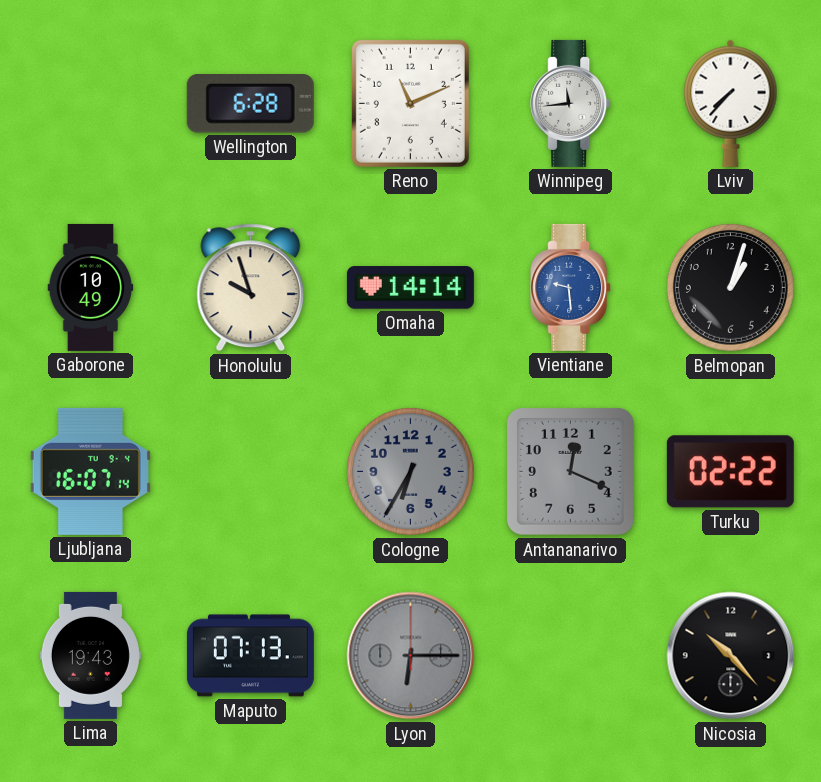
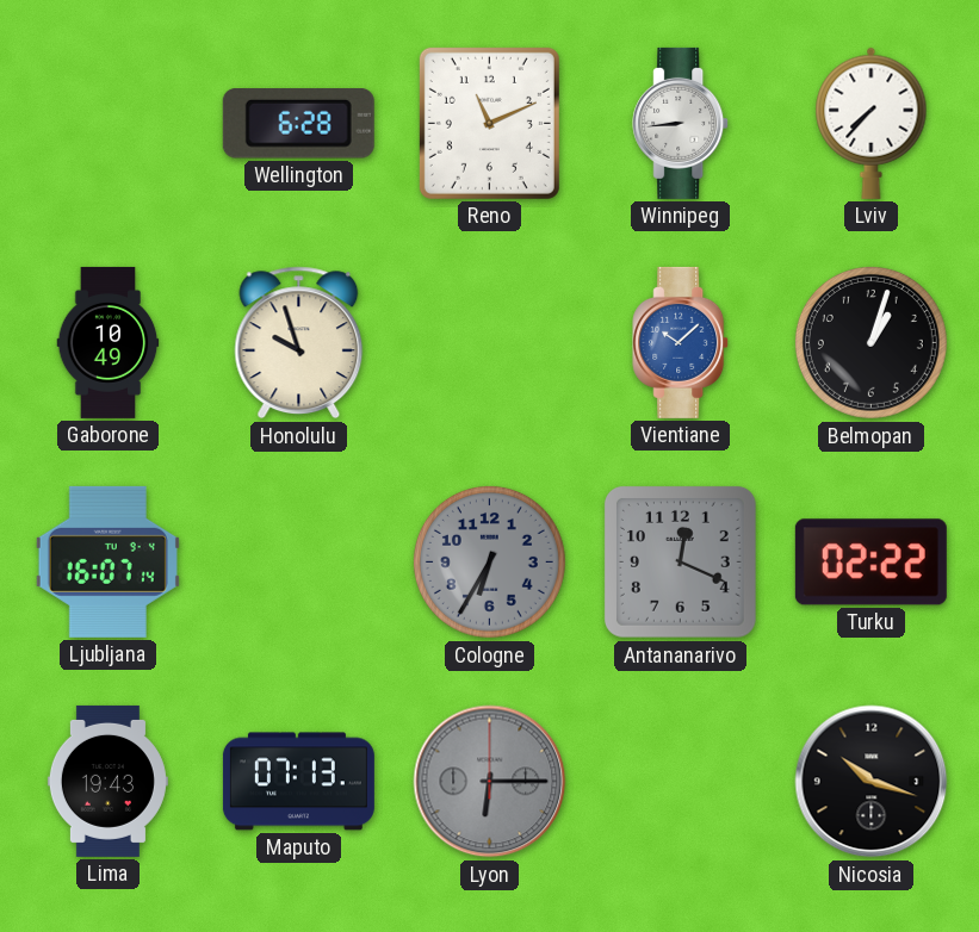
Winnipeg: 11:44 -> 8:44 (681, 123)
Omaha: 14:14 -> none (410, 288)
Vientiane: 9:29 -> 10:08 (681, 342)
Nicosia: 10:23 -> 10:18 (872, 782)
